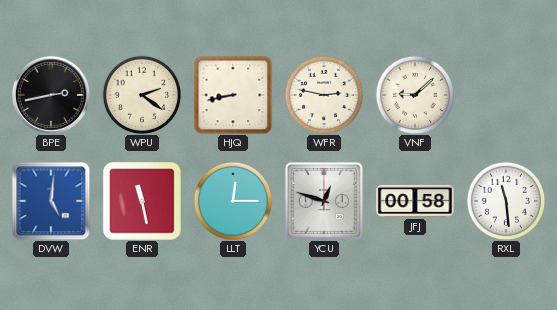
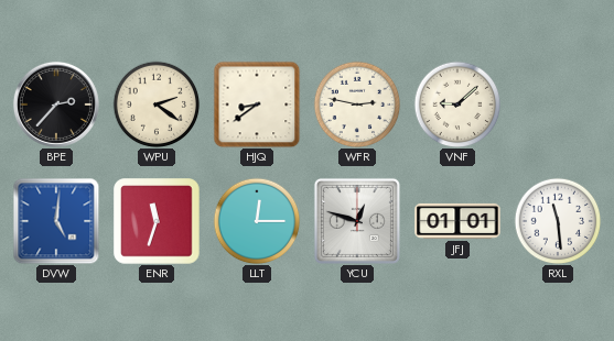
BPE: 2:43 -> 2:37 (56, 105)
HJQ: 8:43 -> 8:39 (257, 105)
ENR: 11:28 -> 11:33 (157, 221)
JFJ: 00:58 -> 01:01 (457, 221)
